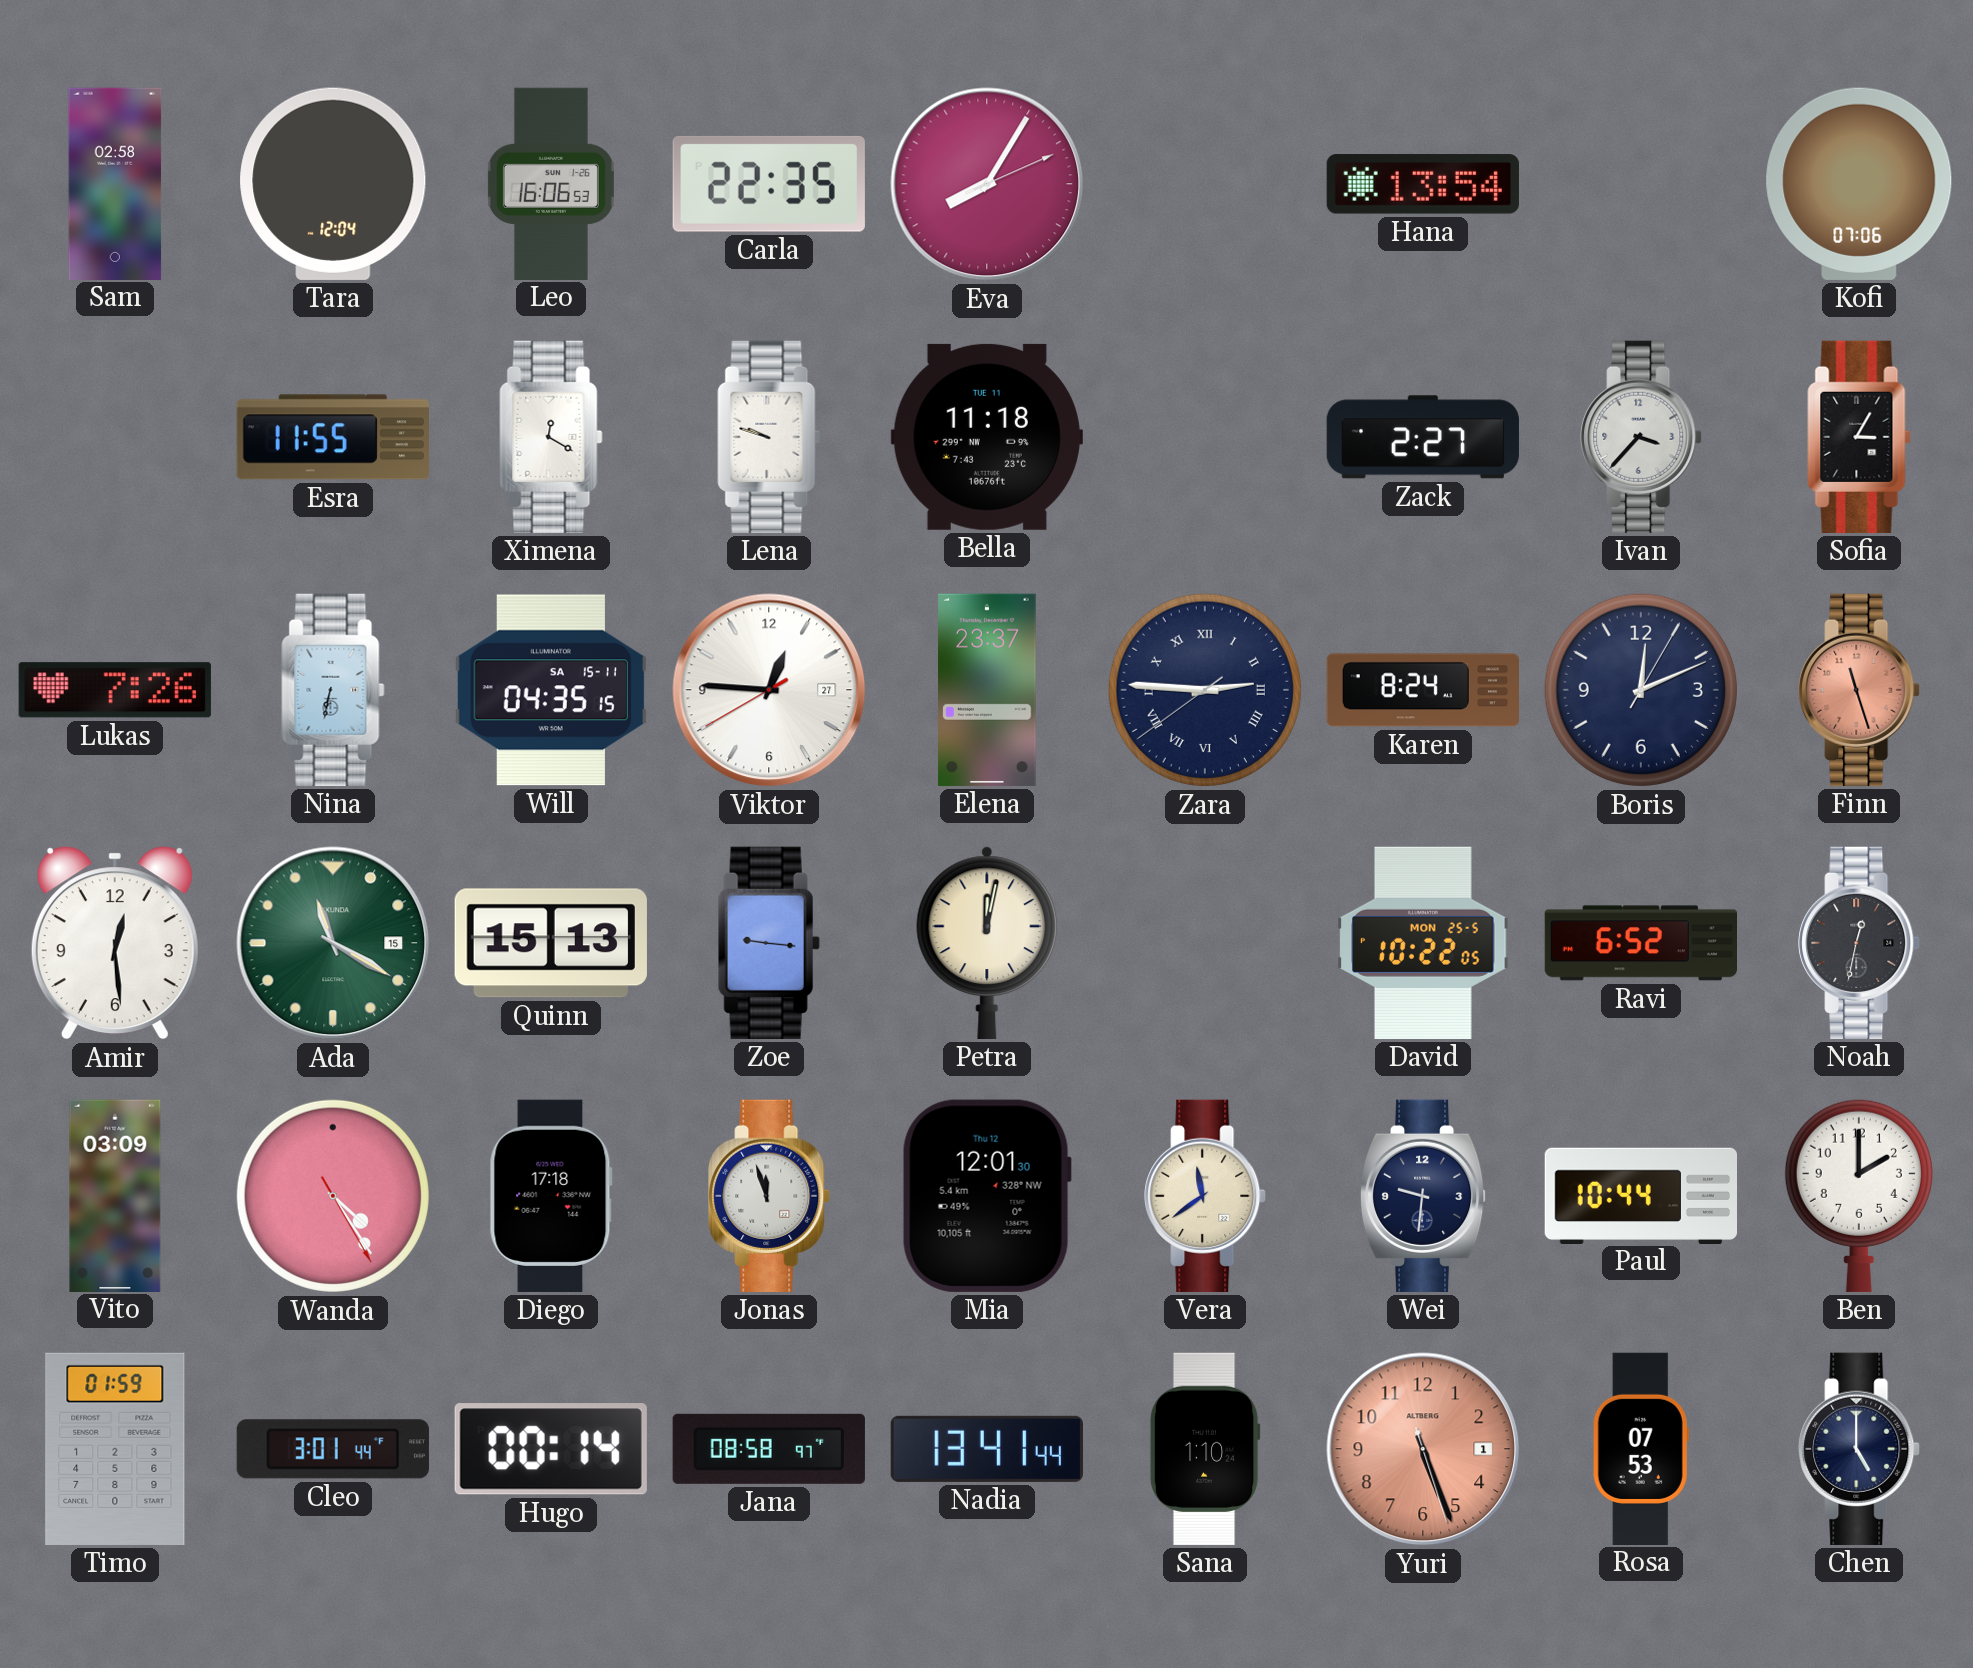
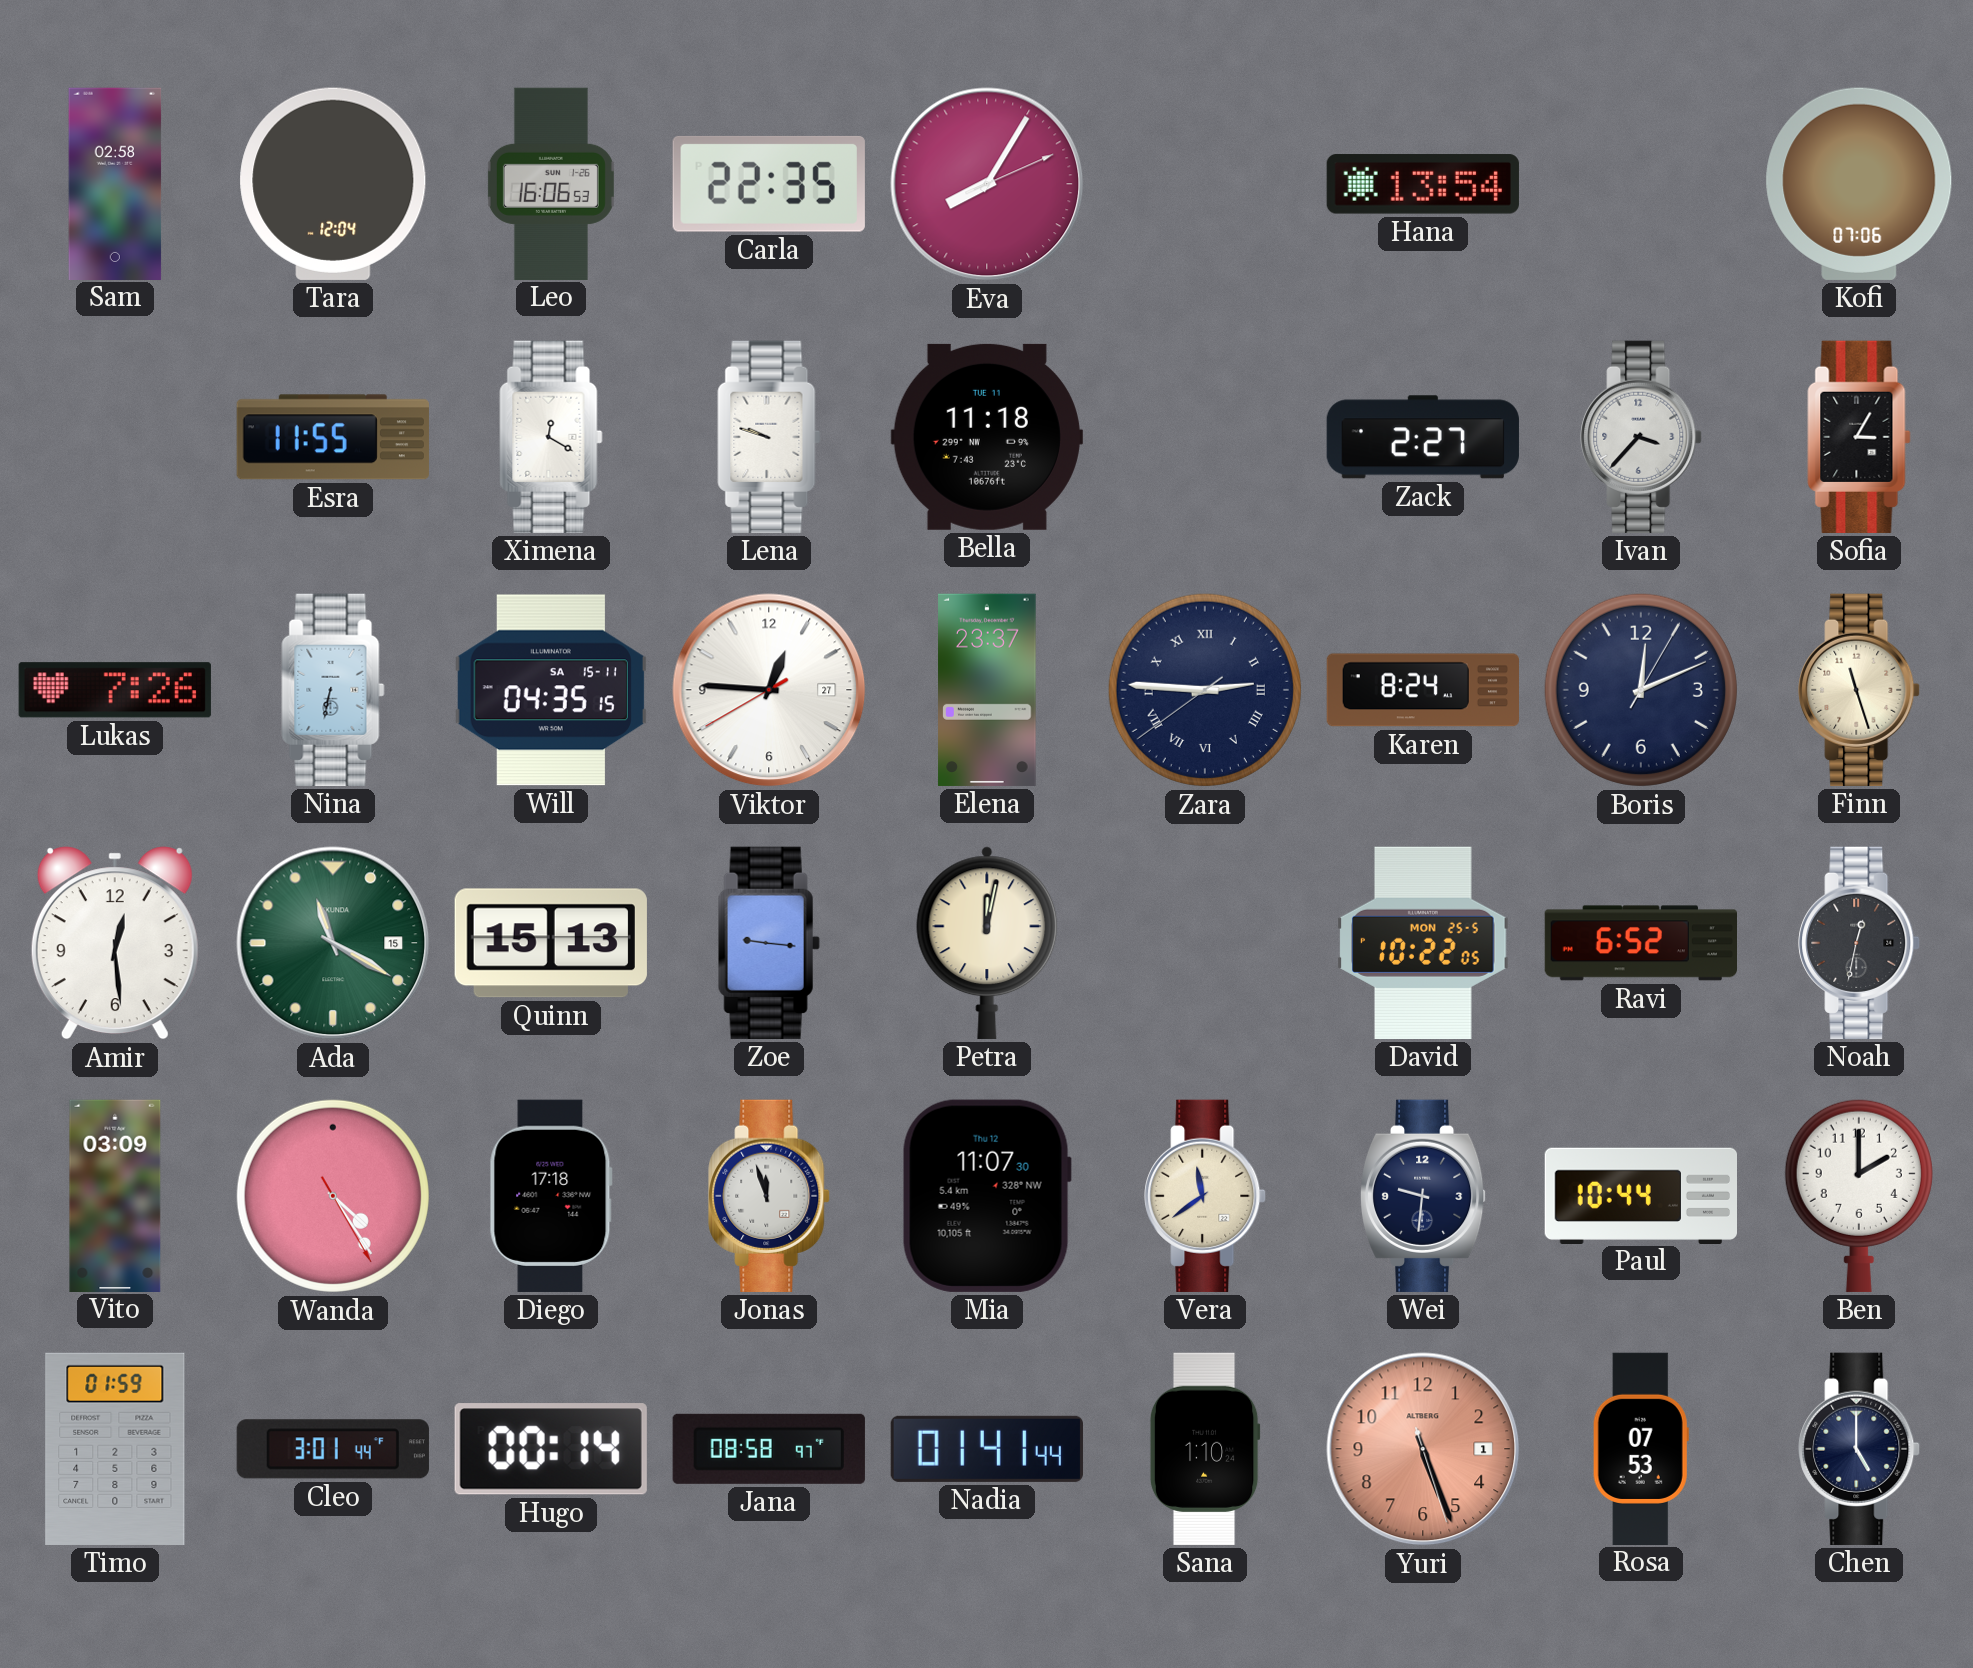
Finn dial: salmon -> cream (1859, 690)
Mia: 12:01 -> 11:07 (987, 1196)
Nadia: 13:41 -> 01:41 (987, 1449)
